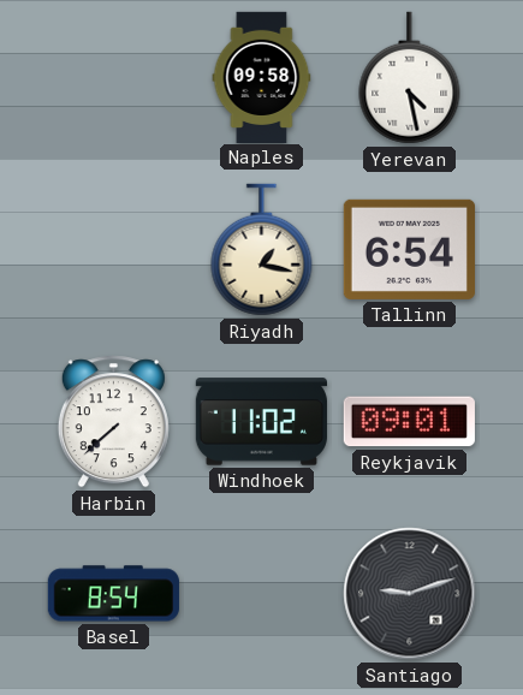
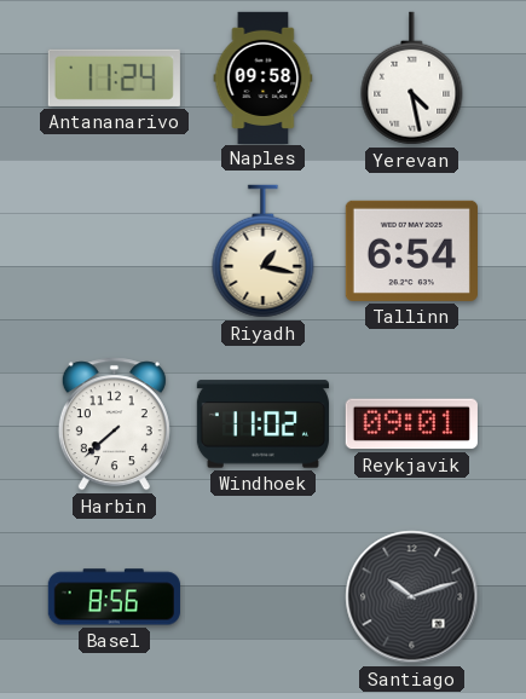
Antananarivo: none -> 11:24 (114, 77)
Basel: 8:54 -> 8:56 (114, 597)
Santiago: 9:12 -> 10:12 (412, 597)
